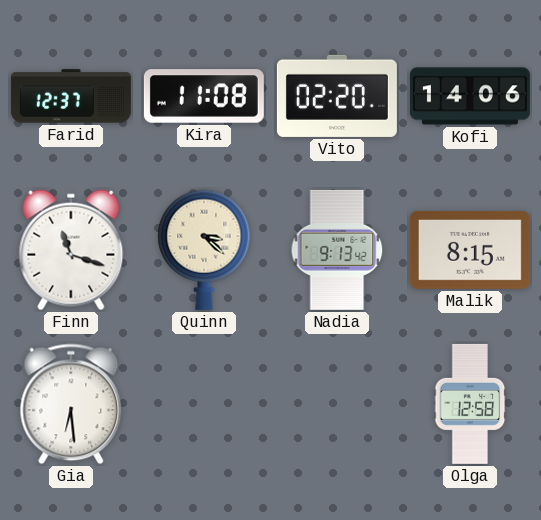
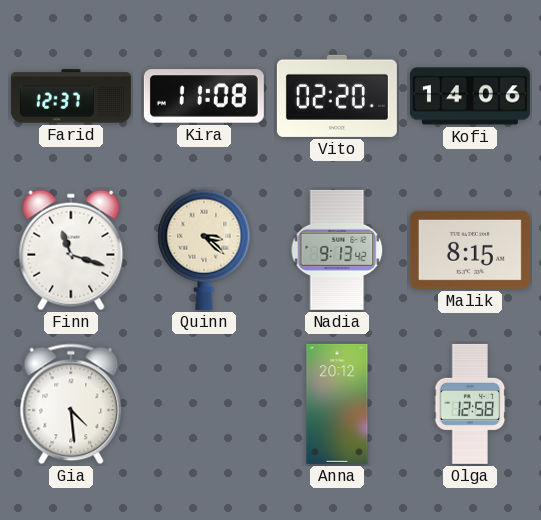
Gia: 6:29 -> 4:29 (71, 404)
Anna: none -> 20:12 (337, 404)
